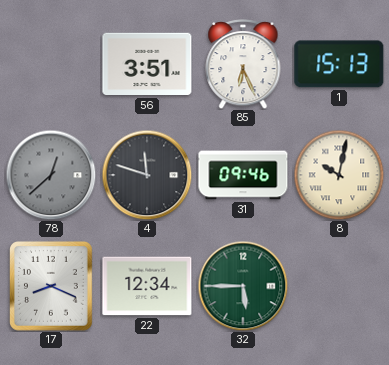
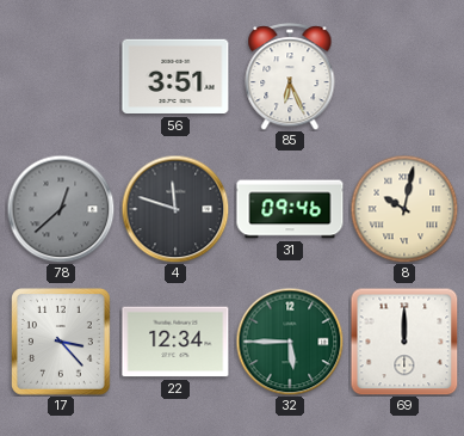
1: 15:13 -> none (339, 64)
17: 8:19 -> 3:23 (62, 343)
69: none -> 12:00 (404, 342)
